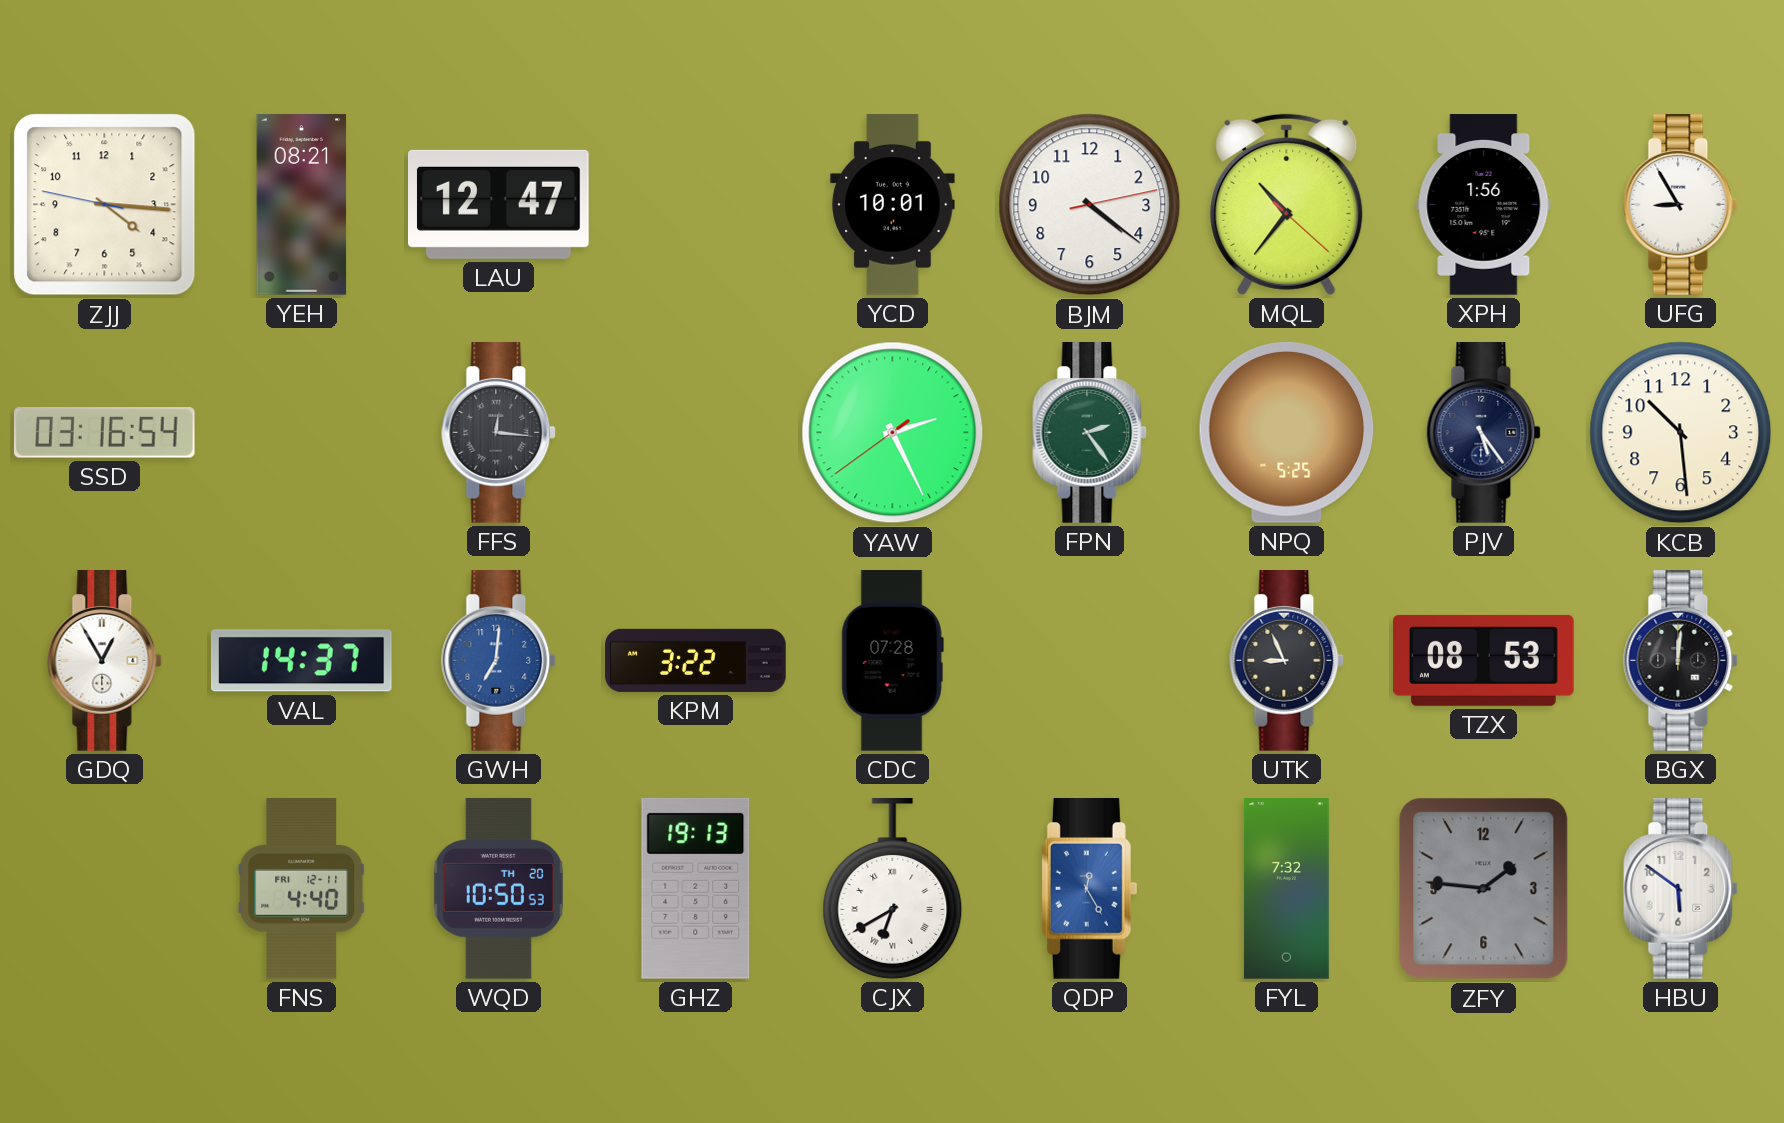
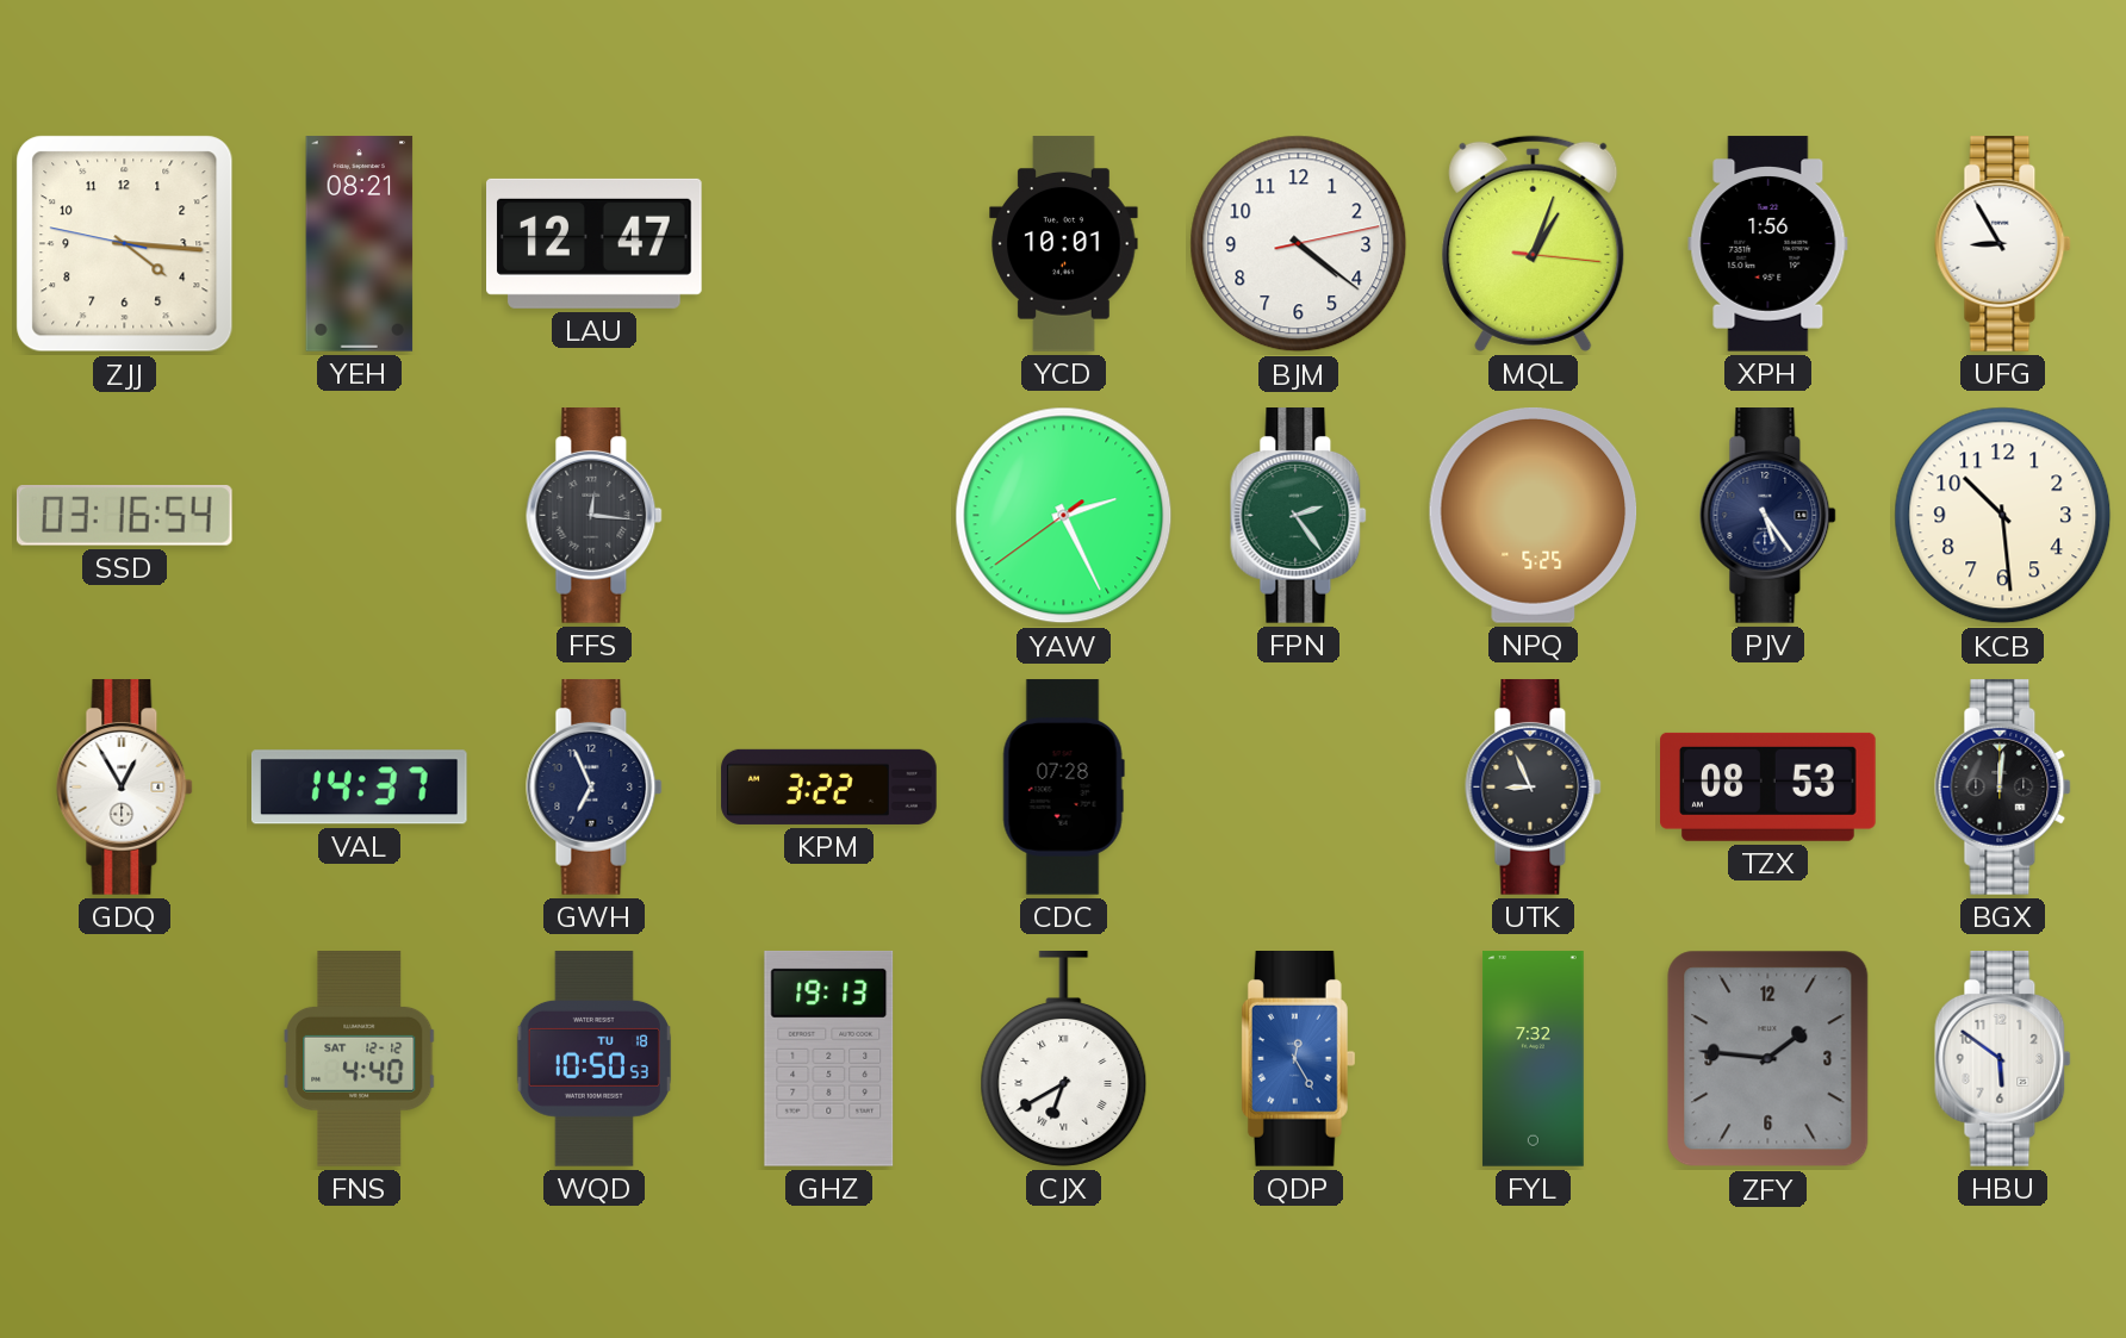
MQL: 10:36 -> 1:03 (1534, 243)
GWH: 7:01 -> 6:56 (595, 788)
GWH dial: blue -> navy (595, 788)
FNS date: FRI 12-11 -> SAT 12-12 (360, 1059)
WQD date: TH 20 -> TU 18 (593, 1059)
